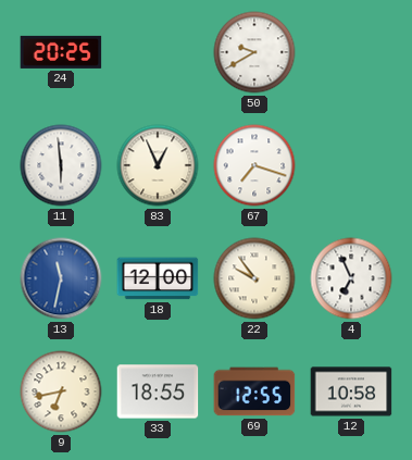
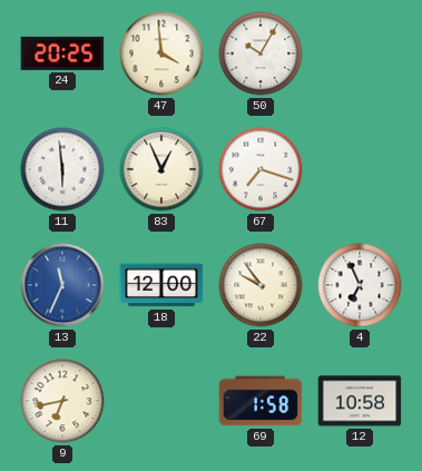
47: none -> 3:59 (161, 53)
50: 9:40 -> 10:05 (261, 53)
13: 11:32 -> 11:34 (62, 285)
33: 18:55 -> none (158, 391)
69: 12:55 -> 1:58 (261, 401)
